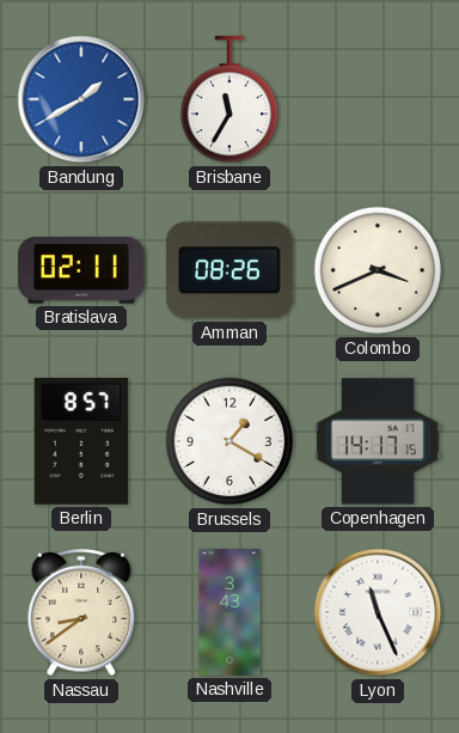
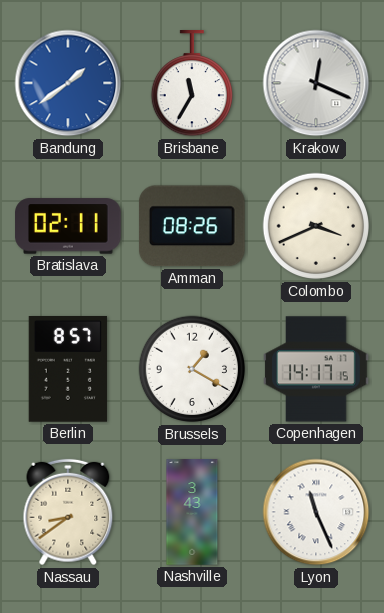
Bandung: 1:40 -> 1:39 (68, 83)
Krakow: none -> 12:19 (316, 83)
